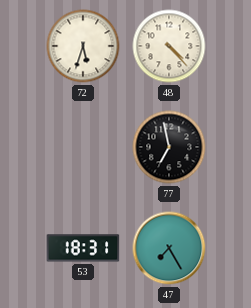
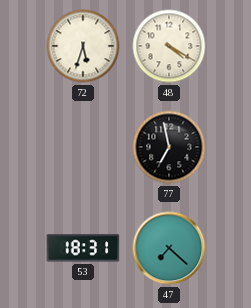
48: 4:23 -> 4:20 (169, 46)
47: 7:25 -> 7:22 (169, 248)
